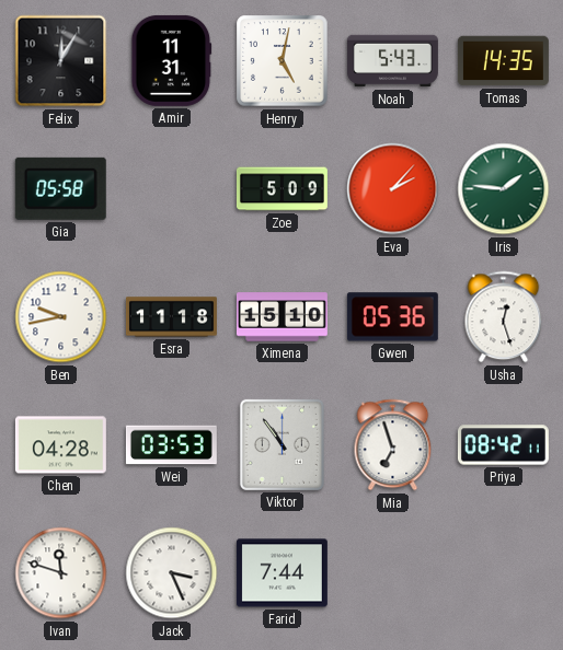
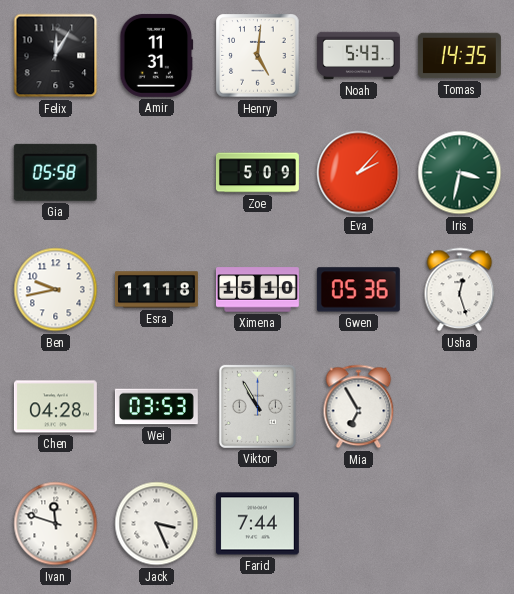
Henry: 5:02 -> 5:01 (258, 56)
Iris: 1:46 -> 3:32 (460, 173)
Viktor: 10:54 -> 10:55 (257, 406)
Mia: 6:57 -> 6:55 (359, 407)
Priya: 08:42 -> none (503, 445)
